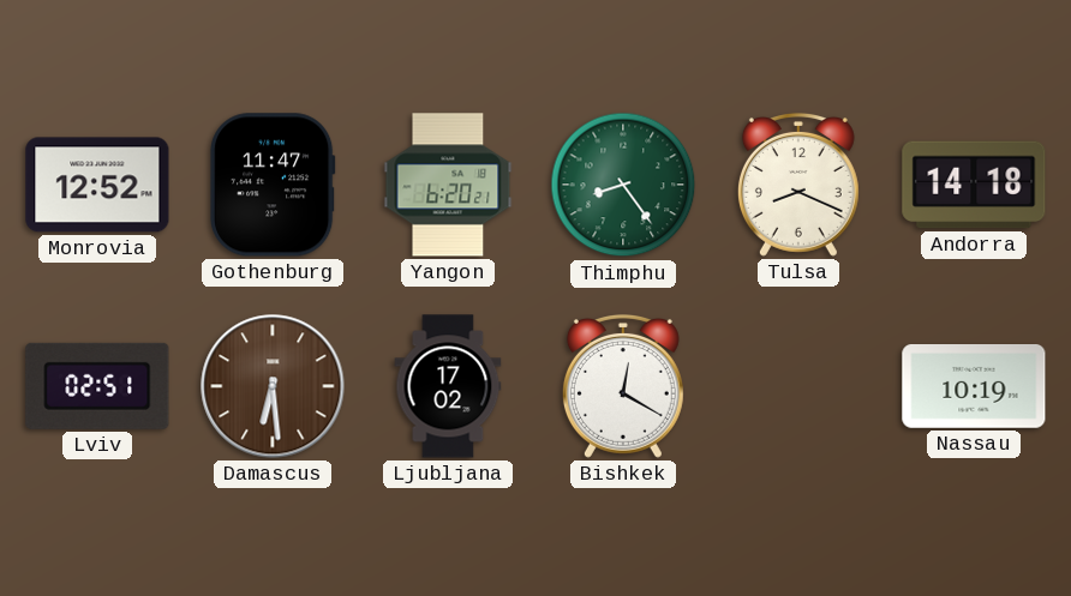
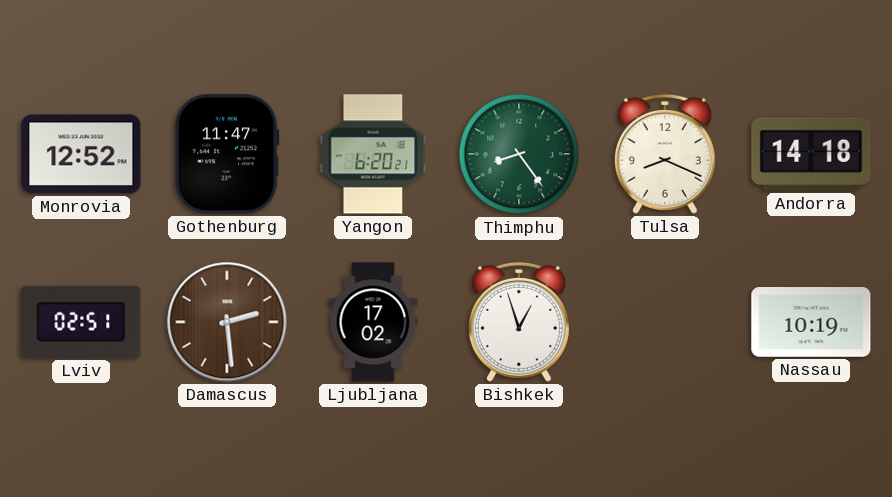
Damascus: 6:29 -> 2:29 (227, 322)
Bishkek: 12:20 -> 12:57 (519, 322)
